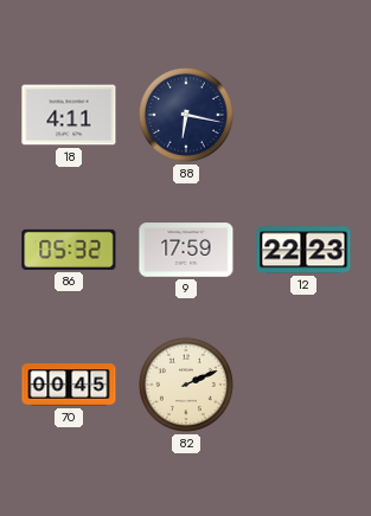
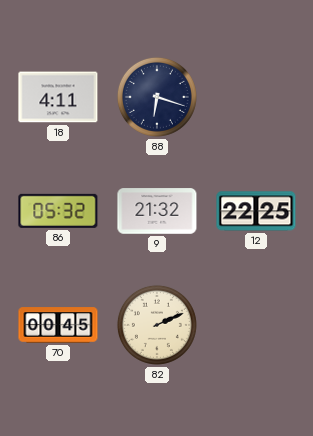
88: 6:17 -> 6:18 (157, 97)
9: 17:59 -> 21:32 (157, 211)
12: 22:23 -> 22:25 (256, 211)
